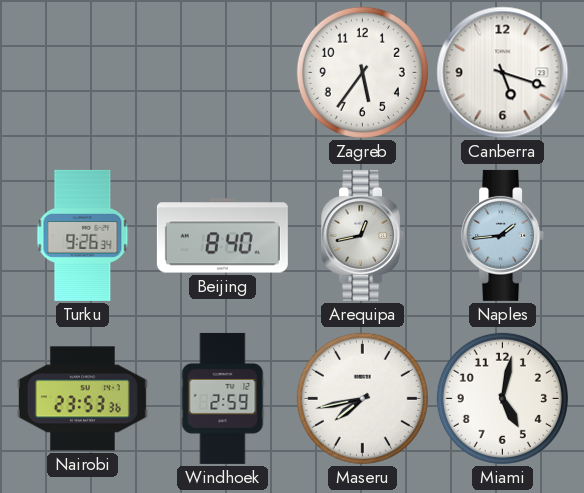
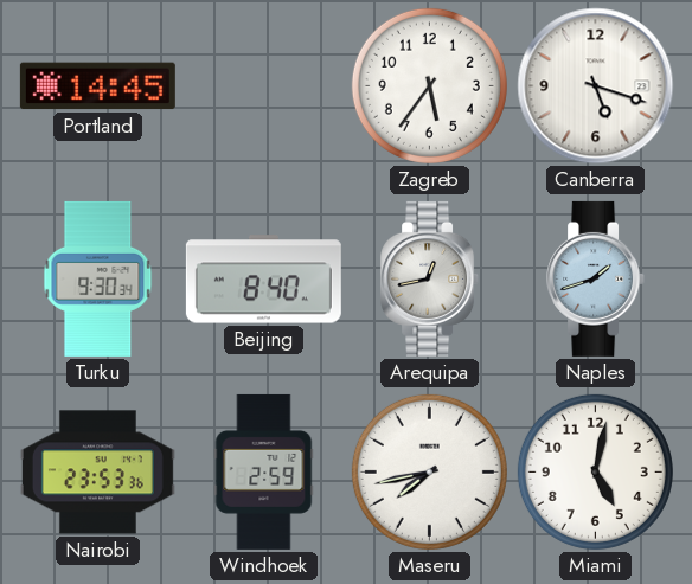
Portland: none -> 14:45 (97, 86)
Turku: 9:26 -> 9:30 (98, 278)
Naples: 1:44 -> 1:42 (596, 278)
